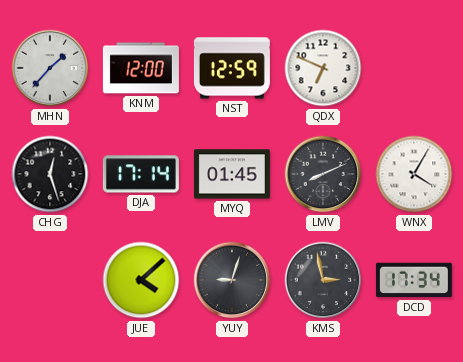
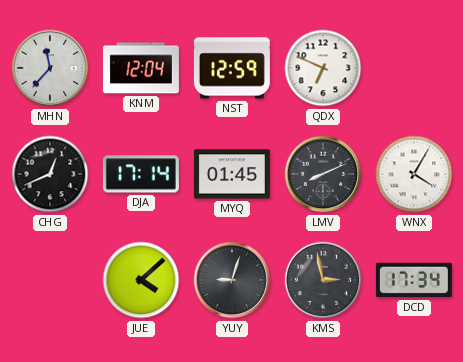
MHN: 1:37 -> 11:37 (50, 68)
KNM: 12:00 -> 12:04 (141, 68)
CHG: 12:27 -> 12:41 (50, 174)
